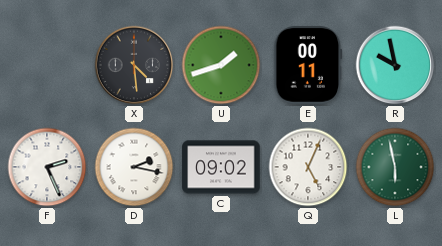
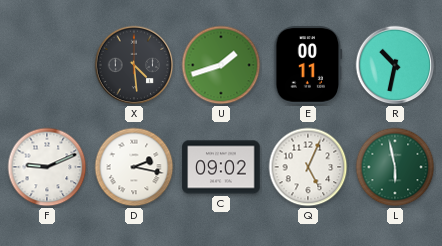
R: 9:58 -> 10:32 (395, 65)
F: 2:26 -> 9:11 (47, 167)
